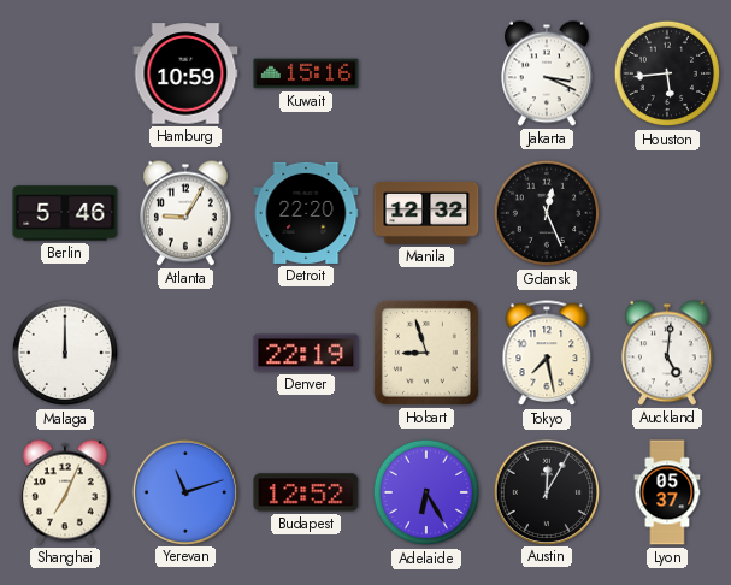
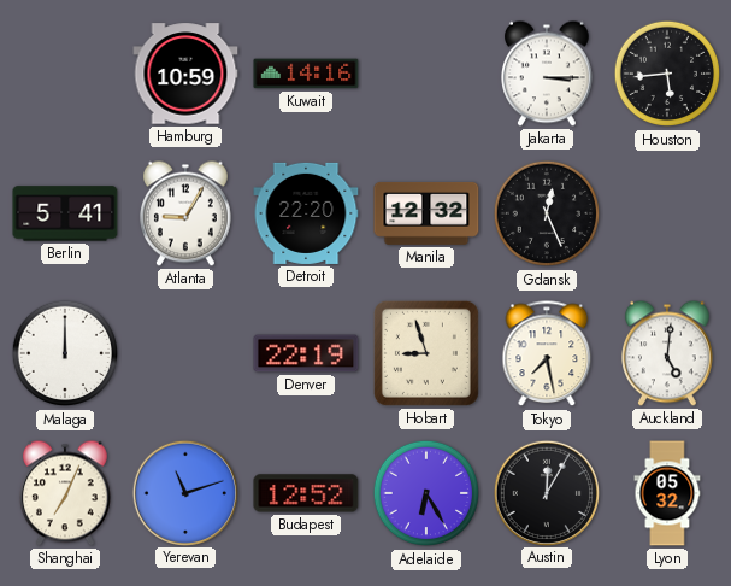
Kuwait: 15:16 -> 14:16 (306, 74)
Jakarta: 3:19 -> 3:15 (548, 74)
Berlin: 5:46 -> 5:41 (65, 213)
Lyon: 05:37 -> 05:32 (667, 493)
